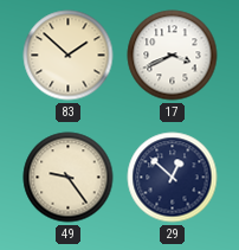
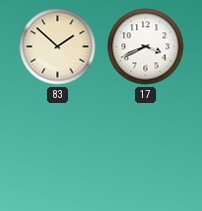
49: 9:24 -> none (69, 178)
29: 12:52 -> none (173, 178)
